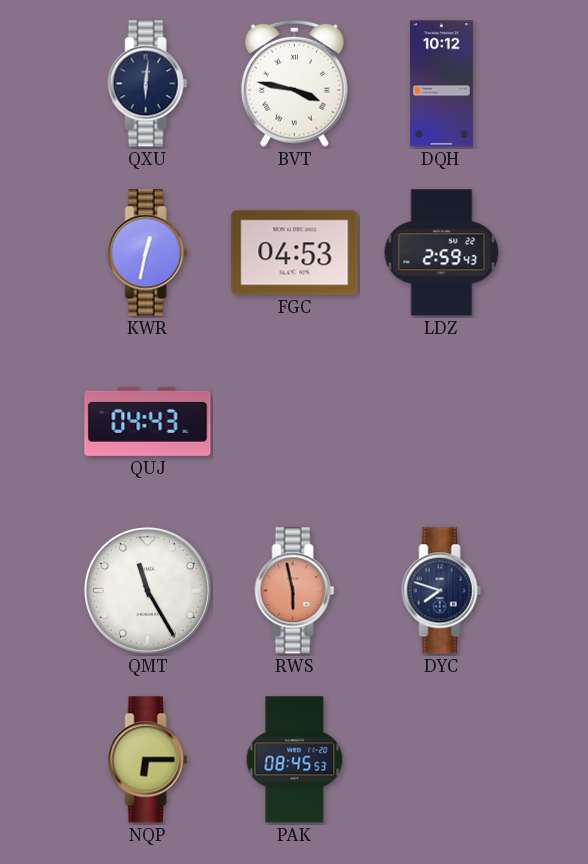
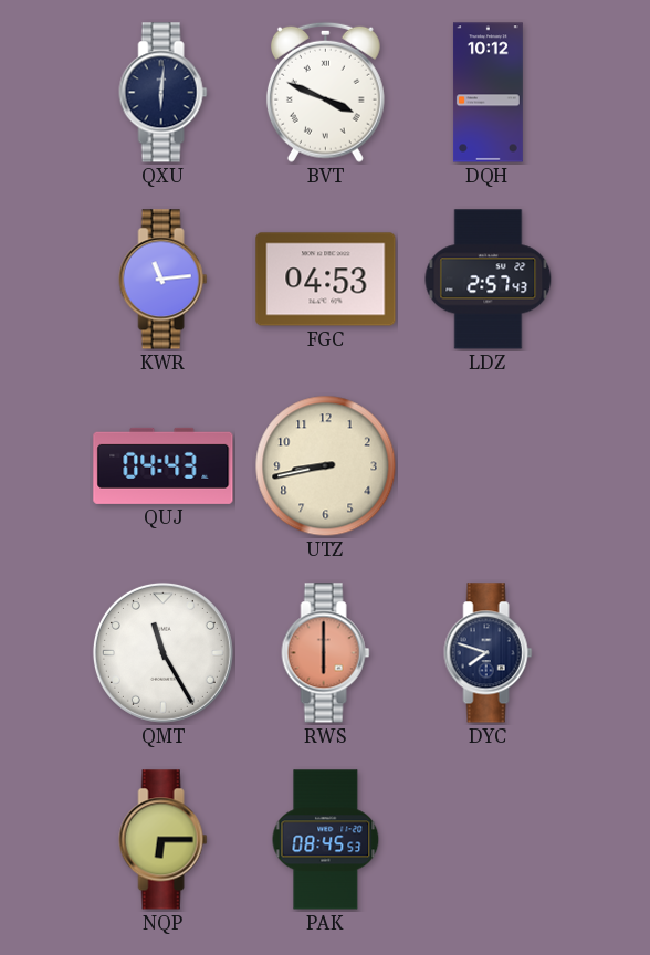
BVT: 3:47 -> 3:49 (325, 92)
KWR: 12:32 -> 11:14 (164, 280)
LDZ: 2:59 -> 2:57 (489, 280)
UTZ: none -> 8:43 (326, 466)
RWS: 5:58 -> 6:00 (326, 653)
